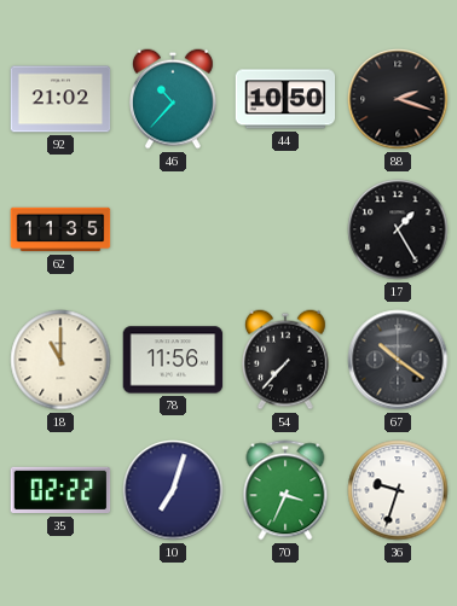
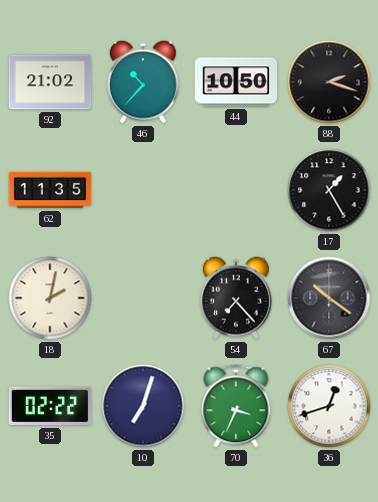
18: 11:00 -> 2:02 (50, 298)
78: 11:56 -> none (173, 360)
54: 7:37 -> 7:23 (236, 298)
36: 9:33 -> 12:42 (329, 406)
